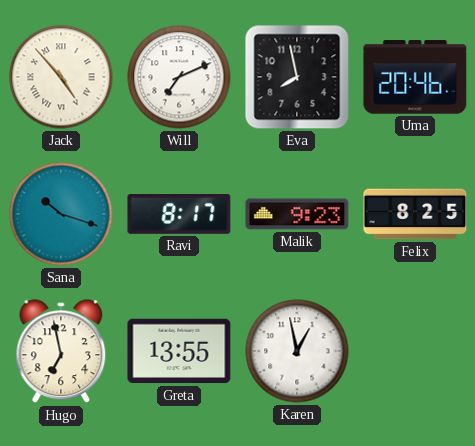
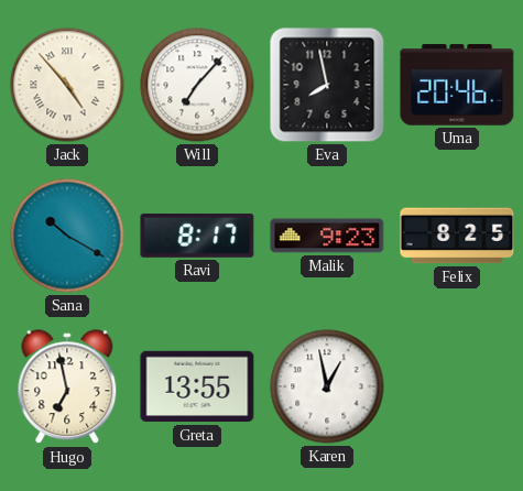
Will: 7:11 -> 7:07 (197, 85)
Sana: 10:18 -> 10:20 (67, 236)
